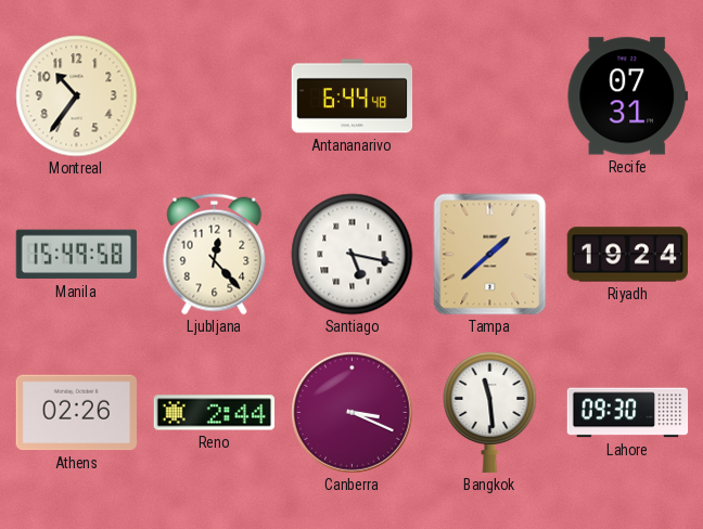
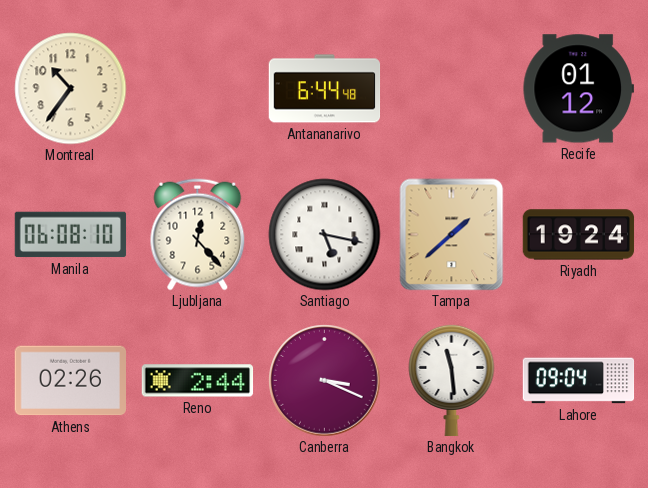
Recife: 07:31 -> 01:12 (578, 89)
Manila: 15:49 -> 06:08 (71, 235)
Lahore: 09:30 -> 09:04 (579, 381)
